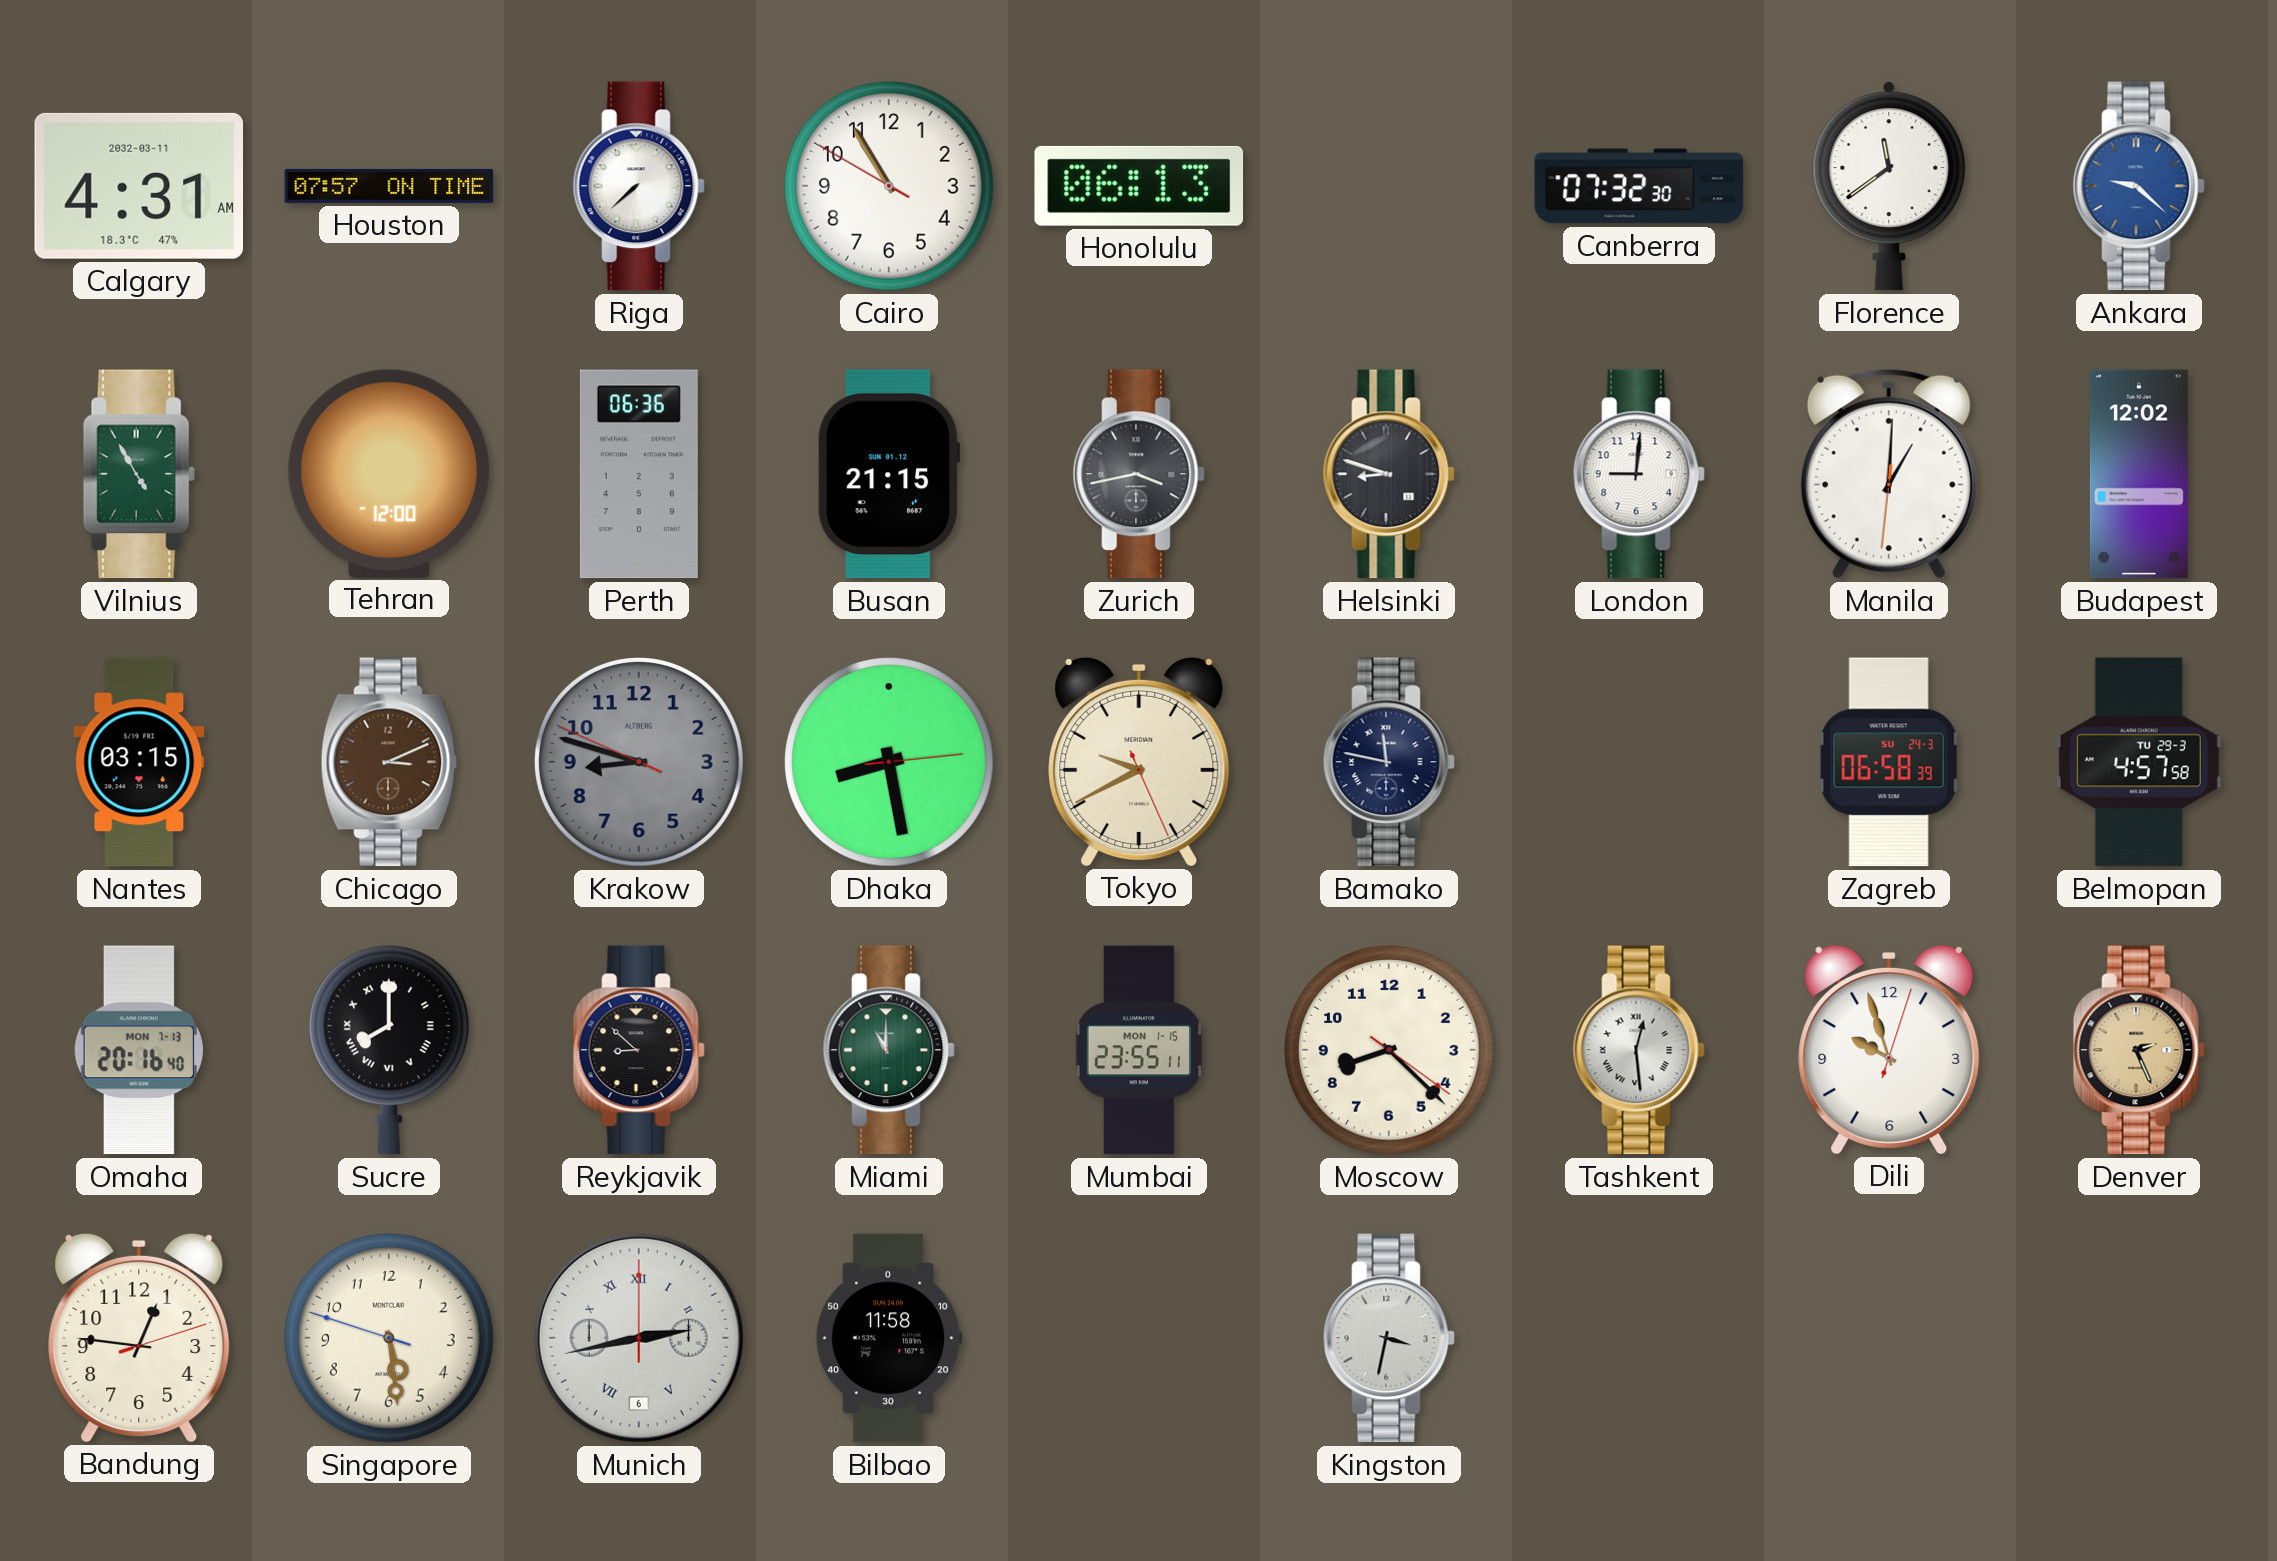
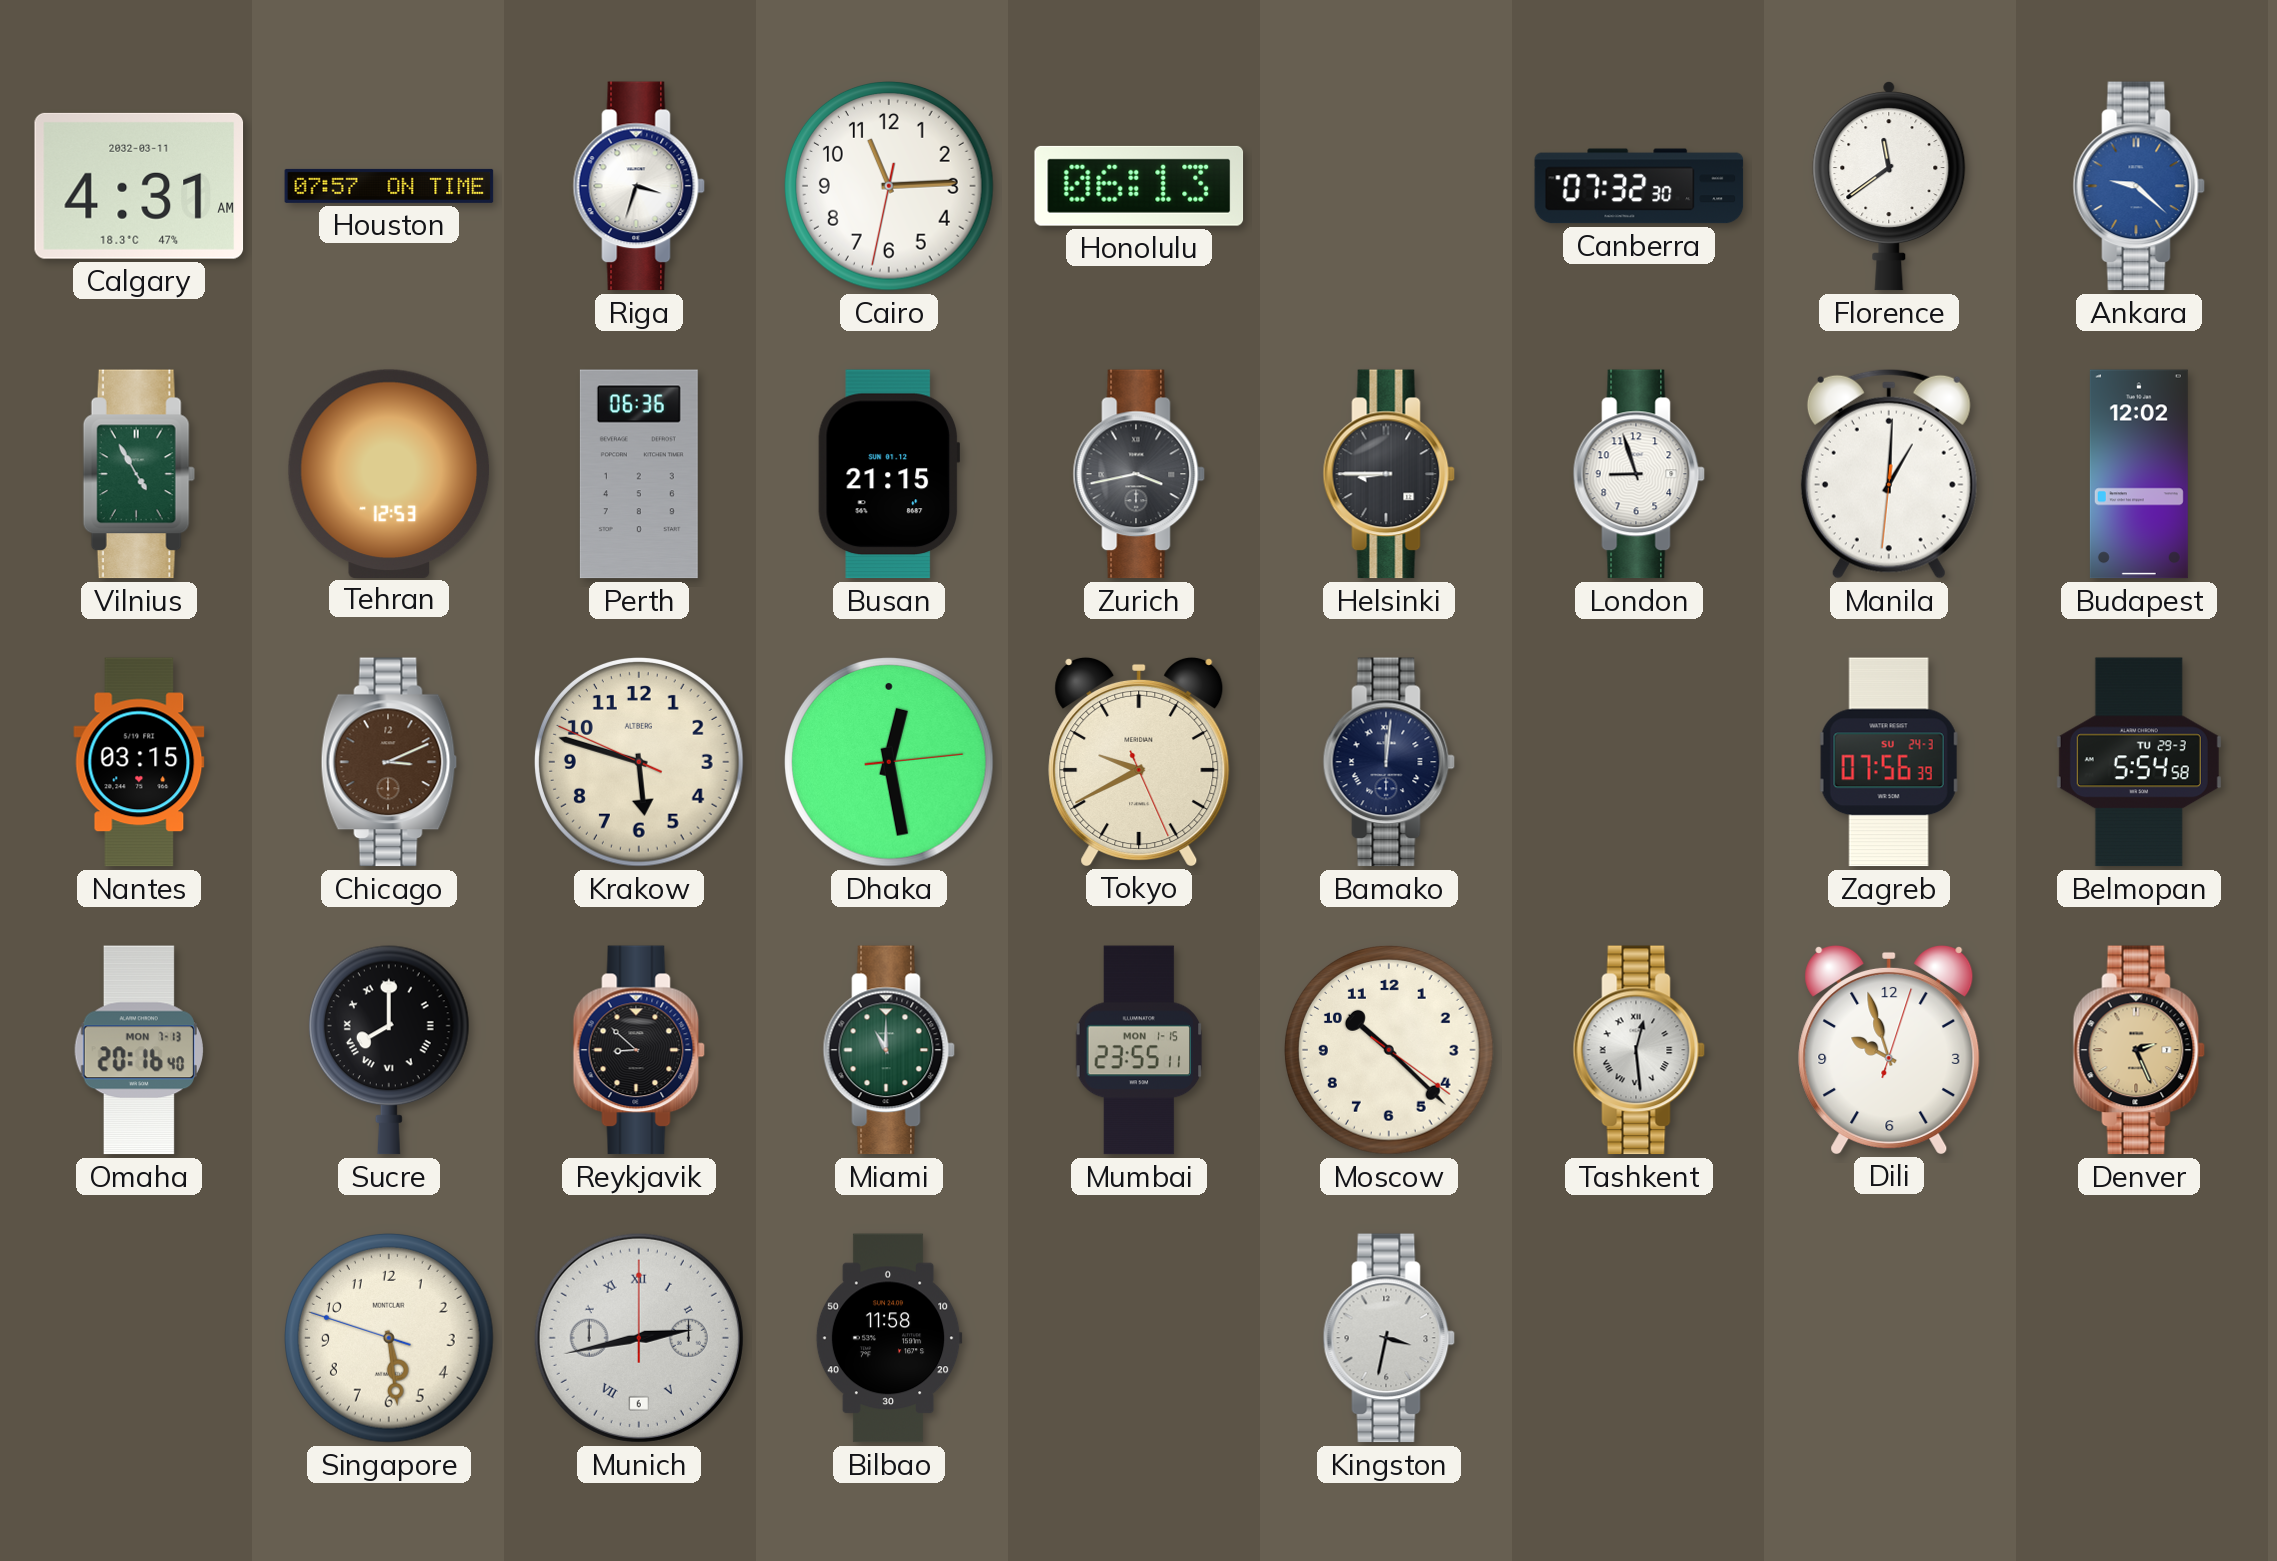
Riga: 7:38 -> 3:33 (639, 186)
Cairo: 10:54 -> 11:14 (890, 187)
Tehran: 12:00 -> 12:53 (389, 473)
Helsinki: 8:48 -> 8:45 (1389, 474)
London: 9:01 -> 8:57 (1639, 474)
Krakow: 8:47 -> 5:47 (640, 763)
Krakow dial: grey -> cream (640, 763)
Dhaka: 8:28 -> 12:28 (890, 763)
Bamako: 11:47 -> 12:01 (1389, 762)
Zagreb: 06:58 -> 07:56 (1889, 762)
Belmopan: 4:57 -> 5:54 (2139, 762)
Moscow: 8:22 -> 10:22 (1390, 1051)
Bandung: 12:46 -> none (139, 1337)
